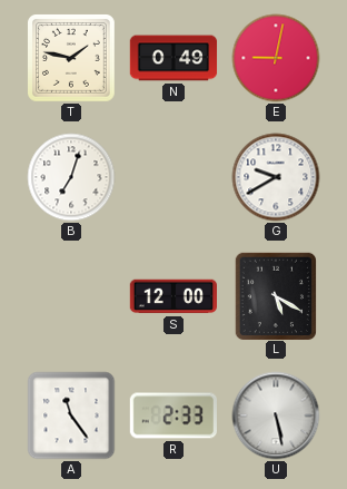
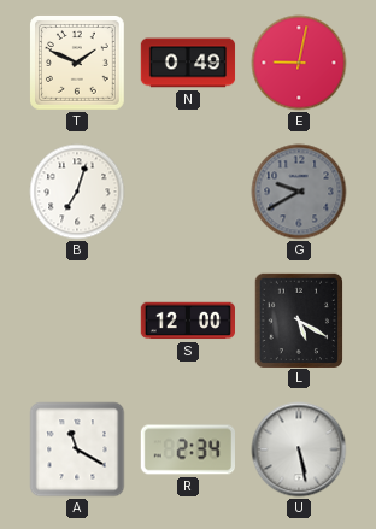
T: 1:47 -> 1:49 (78, 64)
G dial: white -> grey (299, 192)
A: 11:24 -> 11:20 (77, 449)
R: 2:33 -> 2:34 (187, 449)
